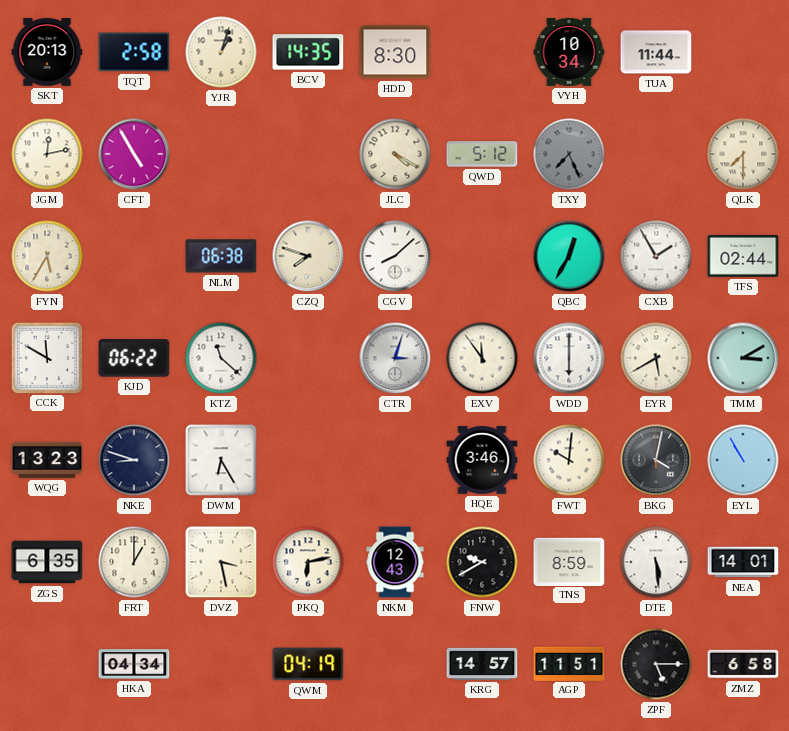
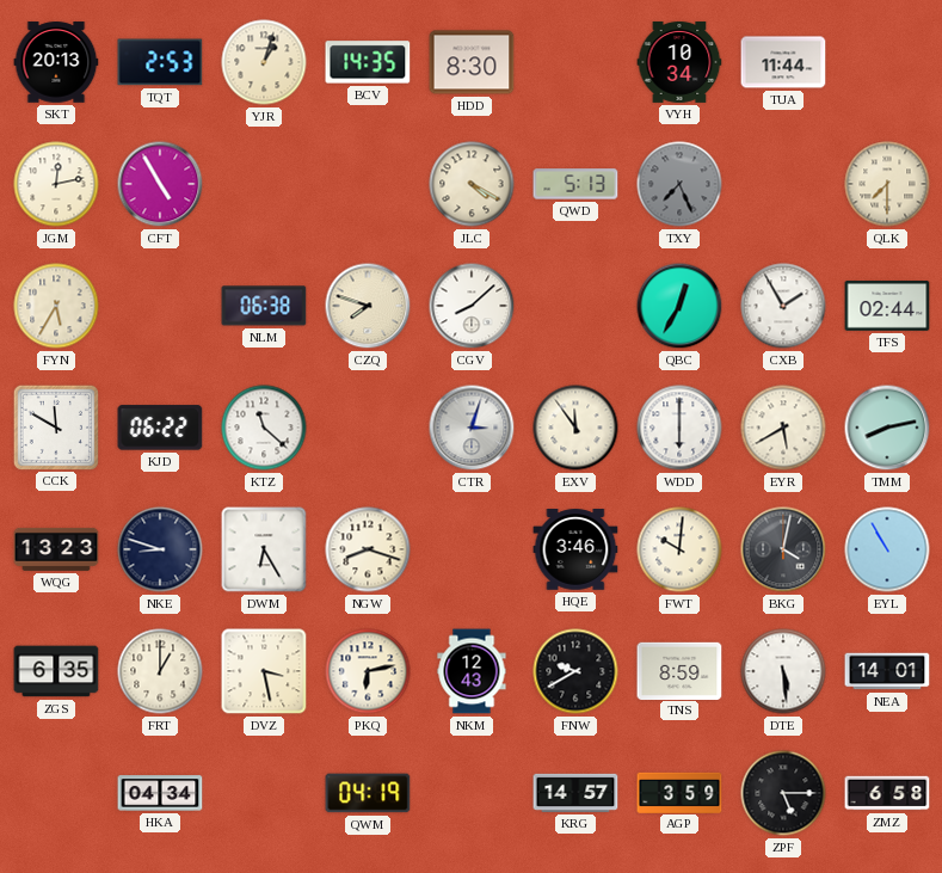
TQT: 2:58 -> 2:53 (160, 62)
QWD: 5:12 -> 5:13 (575, 184)
TMM: 3:10 -> 8:13 (887, 428)
NGW: none -> 8:18 (368, 549)
AGP: 11:51 -> 3:59 (679, 792)
